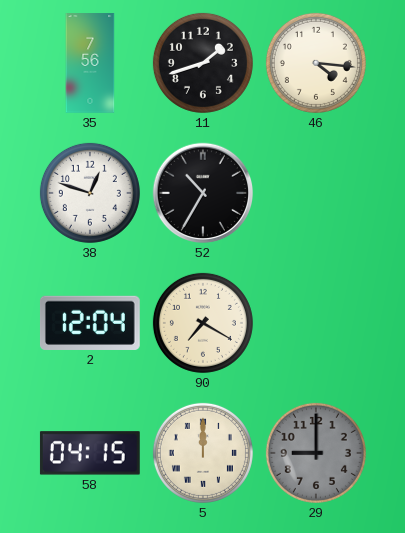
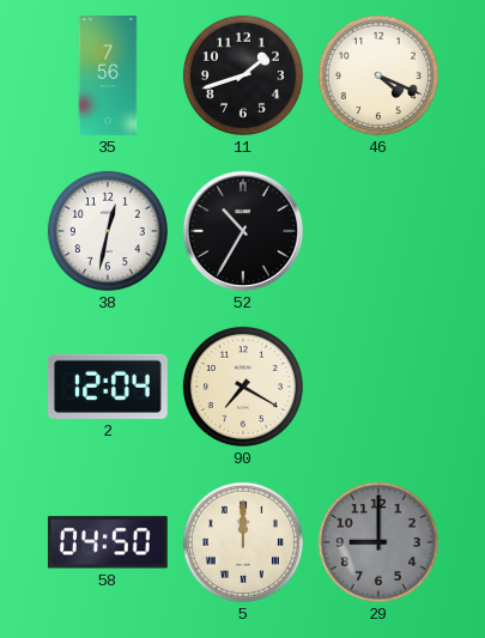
46: 4:16 -> 4:19 (378, 75)
38: 12:48 -> 12:32 (108, 231)
58: 04:15 -> 04:50 (108, 542)
